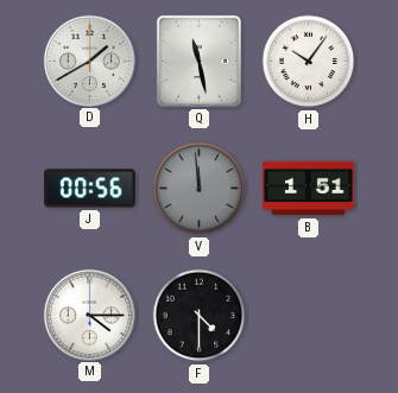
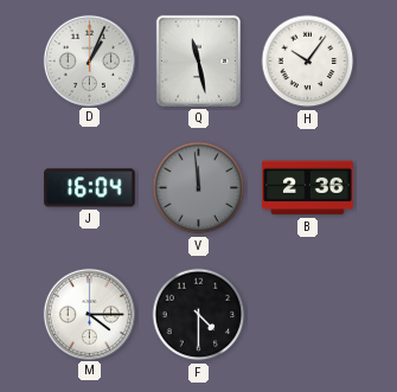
D: 1:40 -> 1:04 (89, 60)
J: 00:56 -> 16:04 (90, 188)
B: 1:51 -> 2:36 (308, 188)
